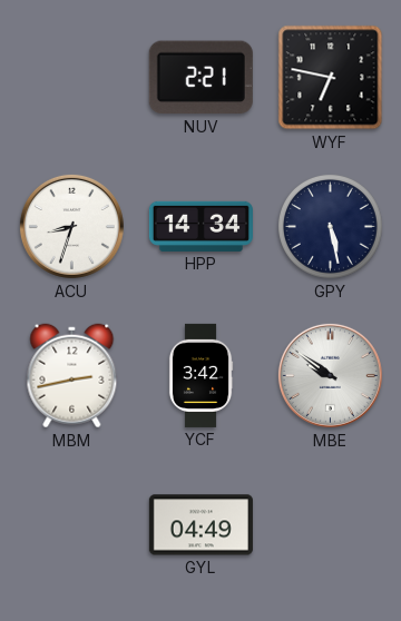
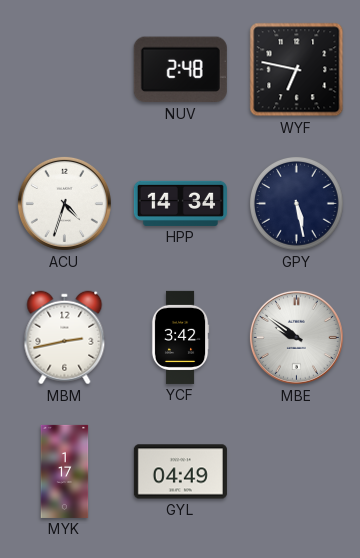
NUV: 2:21 -> 2:48 (180, 70)
ACU: 8:33 -> 4:33 (64, 203)
MYK: none -> 1:17 (65, 471)
